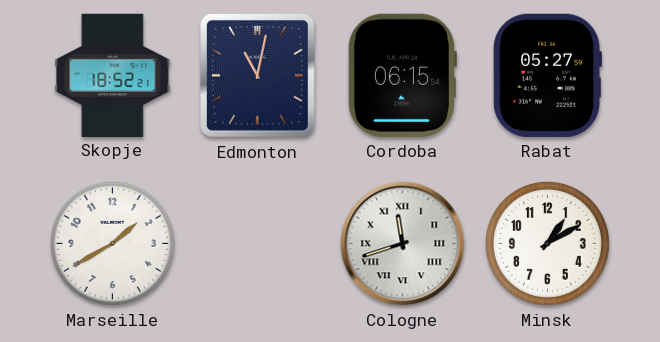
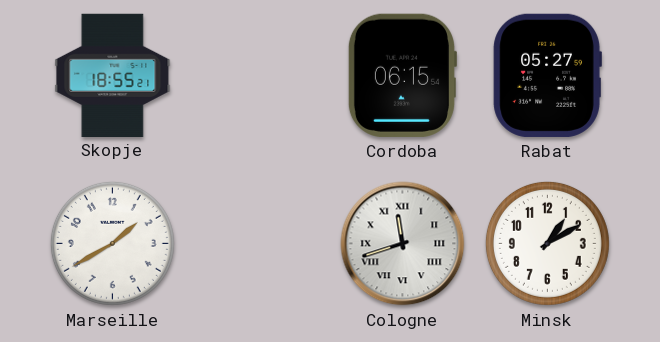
Skopje: 18:52 -> 18:55 (113, 75)
Edmonton: 11:02 -> none (257, 76)
